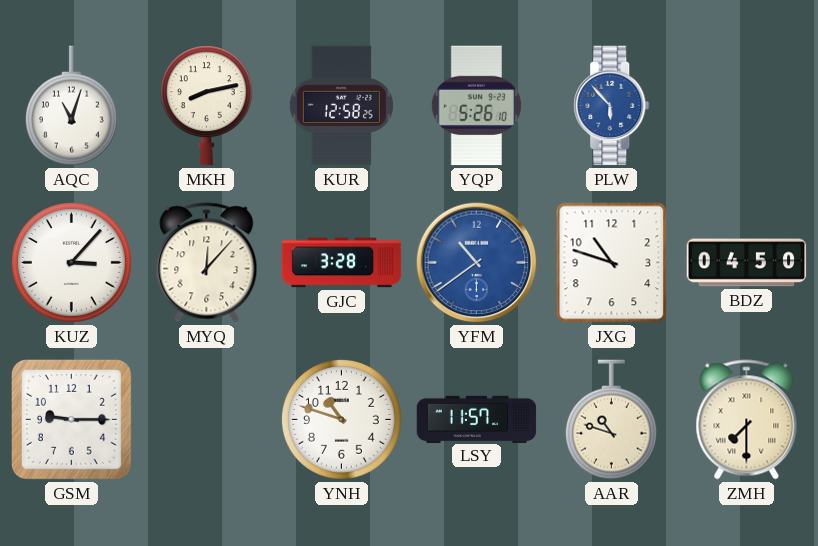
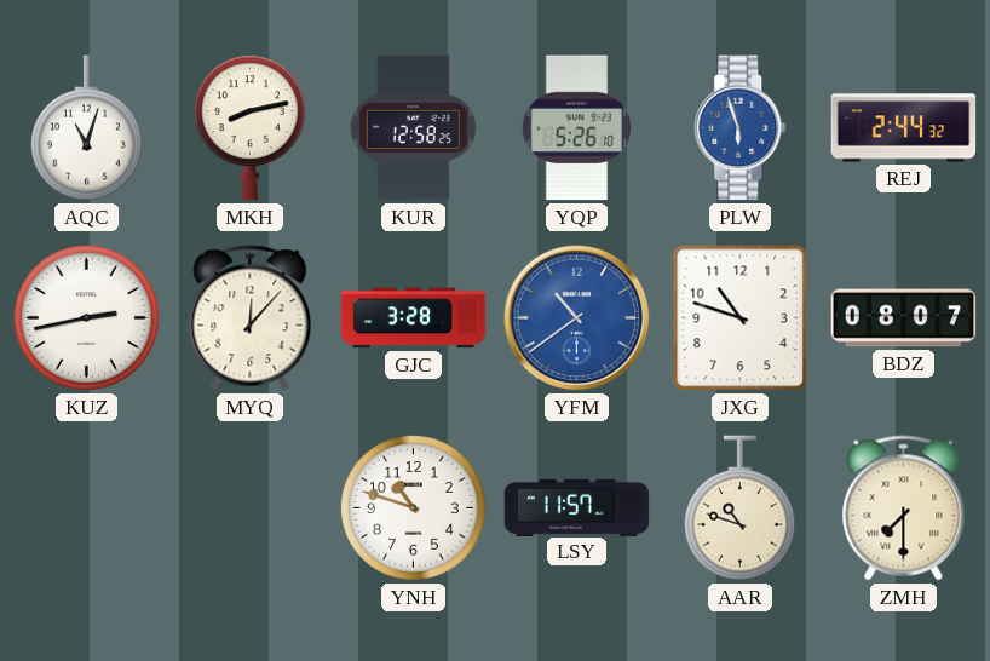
PLW: 5:53 -> 5:57 (741, 128)
REJ: none -> 2:44 (904, 128)
KUZ: 3:07 -> 2:43 (86, 317)
BDZ: 04:50 -> 08:07 (904, 318)
GSM: 9:15 -> none (71, 419)
